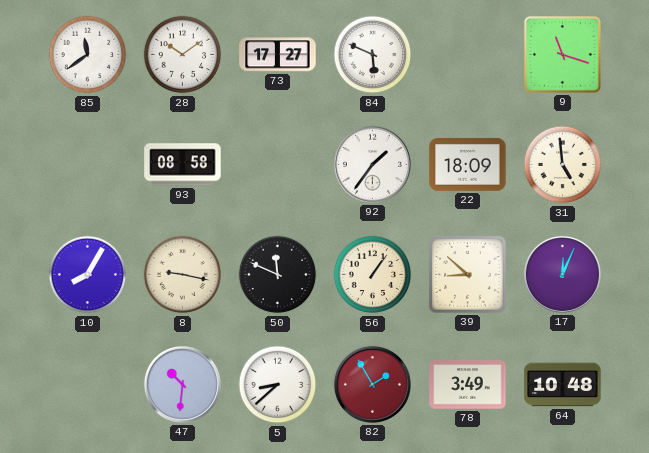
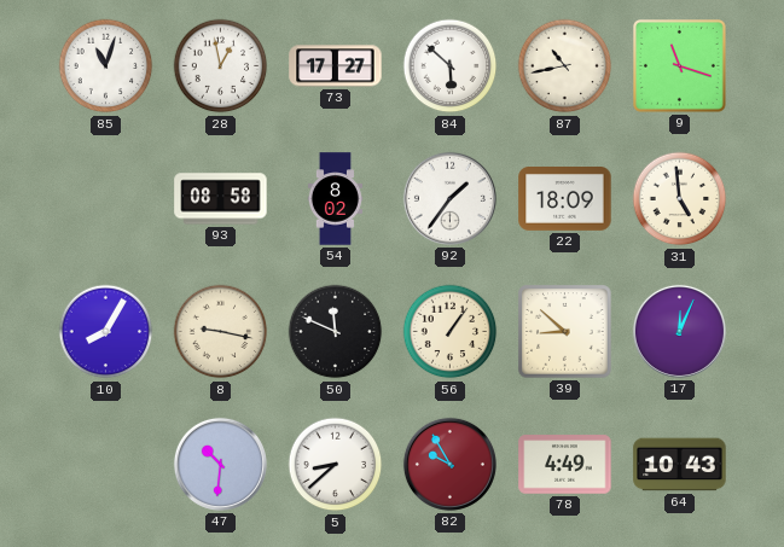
85: 11:39 -> 11:03 (106, 66)
28: 10:09 -> 12:58 (221, 66)
84: 5:49 -> 5:52 (451, 66)
87: none -> 10:43 (565, 66)
54: none -> 8:02 (335, 199)
82: 1:55 -> 9:55 (449, 464)
78: 3:49 -> 4:49 (565, 465)
64: 10:48 -> 10:43 (680, 465)
